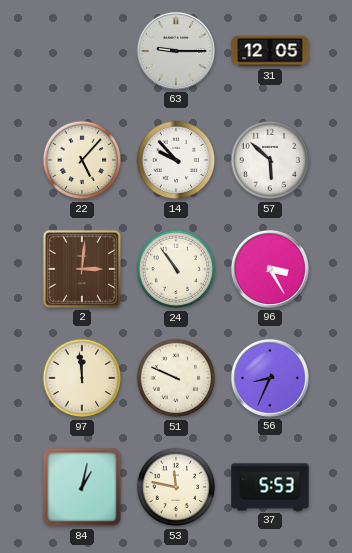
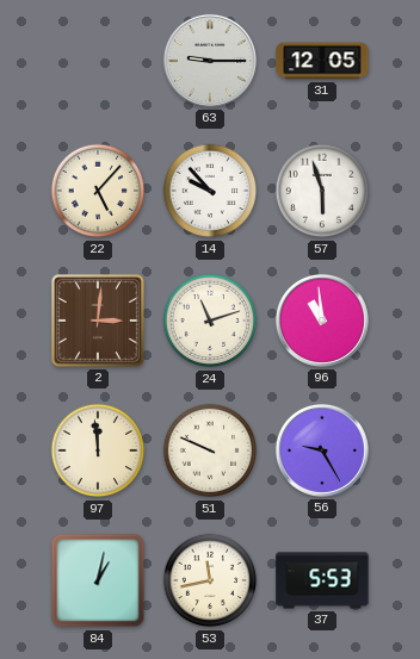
57: 5:52 -> 5:57 (322, 191)
24: 10:54 -> 11:12 (210, 321)
96: 3:25 -> 10:59 (322, 321)
56: 8:34 -> 9:25 (322, 450)
53: 11:47 -> 11:43 (210, 580)
